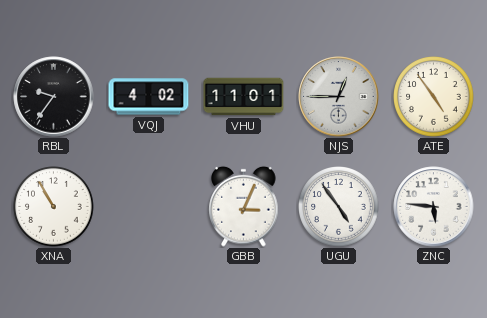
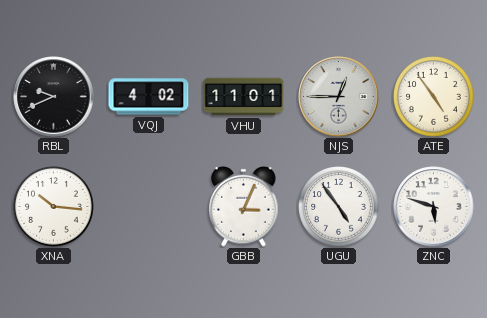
RBL: 9:36 -> 9:41 (54, 97)
XNA: 10:55 -> 10:16 (54, 207)
ZNC: 5:46 -> 5:48 (434, 207)
